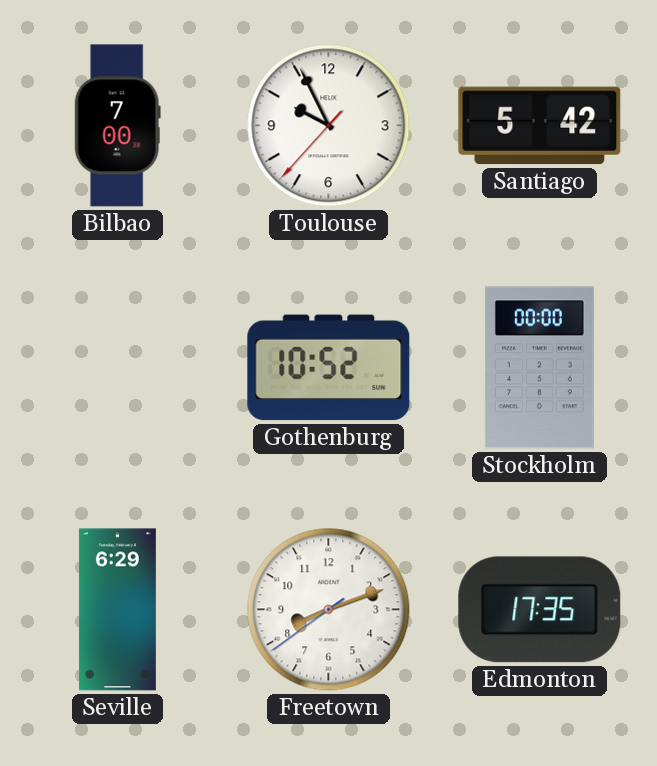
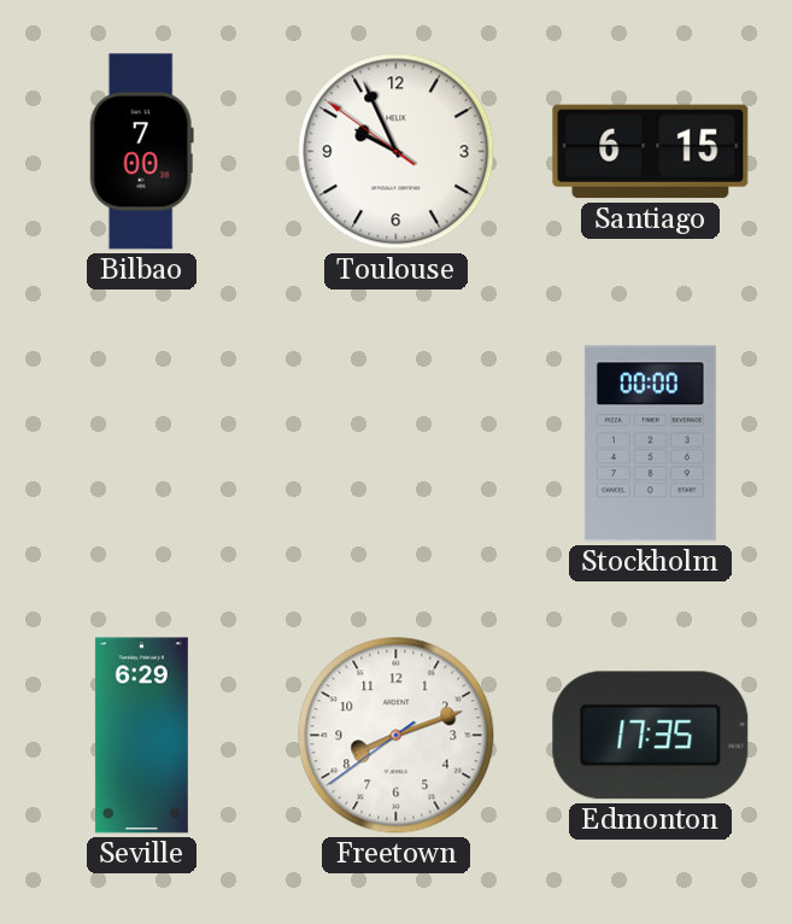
Toulouse: 9:55:37 -> 9:55:51 (397, 152)
Santiago: 5:42 -> 6:15 (651, 152)
Gothenburg: 10:52 -> none (329, 368)
